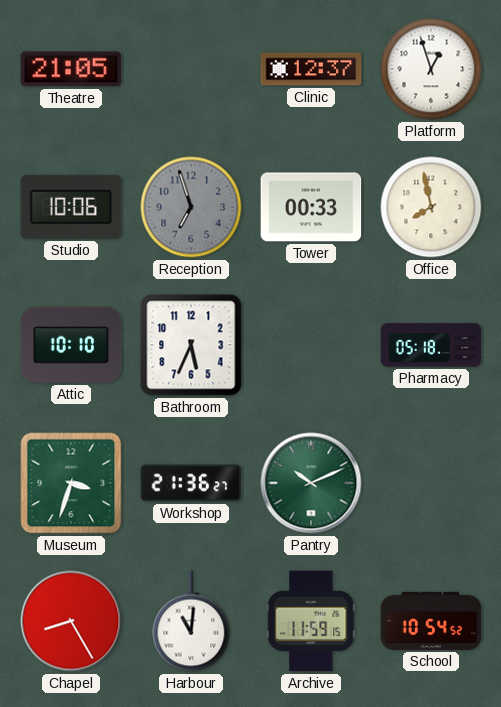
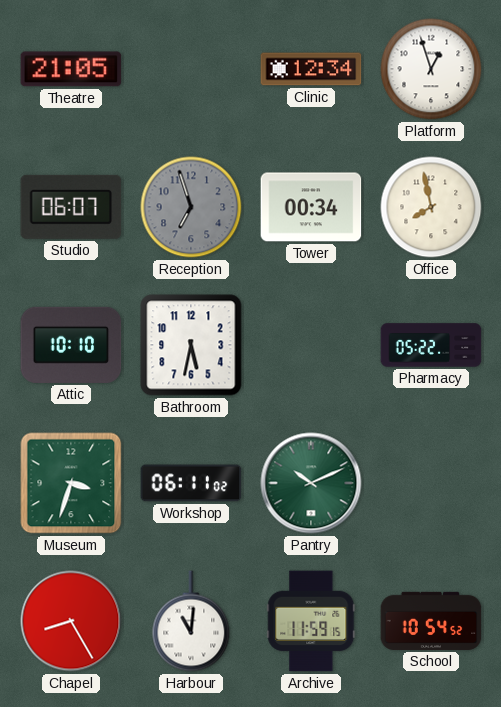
Clinic: 12:37 -> 12:34 (311, 69)
Studio: 10:06 -> 06:07 (71, 207)
Tower: 00:33 -> 00:34 (311, 207)
Bathroom: 5:34 -> 5:32 (191, 345)
Pharmacy: 05:18 -> 05:22 (431, 345)
Workshop: 21:36 -> 06:11 (191, 483)
